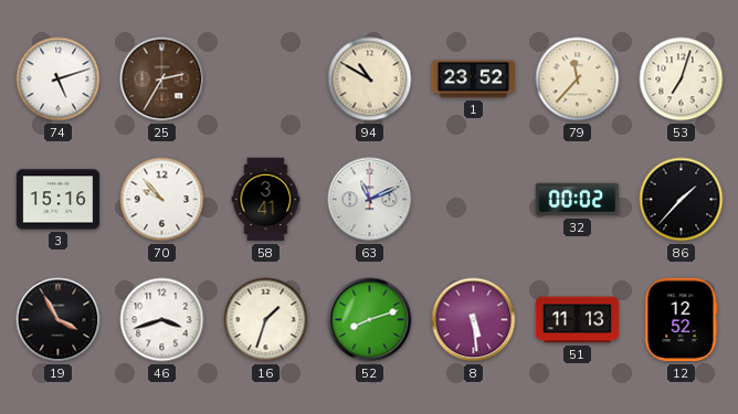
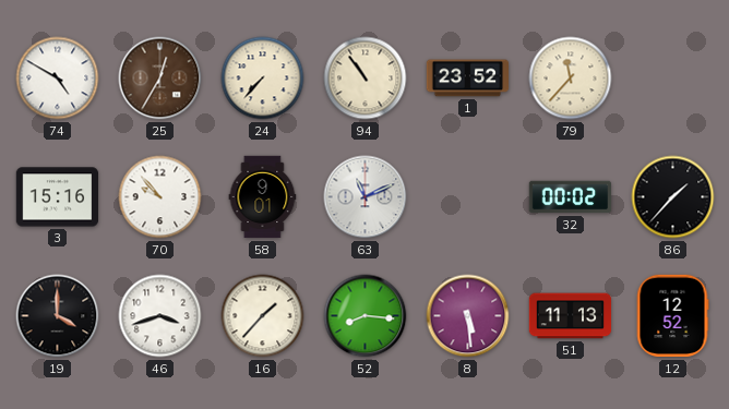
74: 5:12 -> 4:50 (58, 79)
25: 2:35 -> 12:35 (160, 79)
24: none -> 7:37 (263, 79)
94: 10:50 -> 10:54 (366, 79)
53: 7:03 -> none (682, 79)
58: 3:41 -> 9:01 (263, 197)
19: 3:55 -> 4:00 (58, 316)
16: 1:33 -> 1:37 (263, 316)
52: 8:12 -> 8:16 (366, 316)
